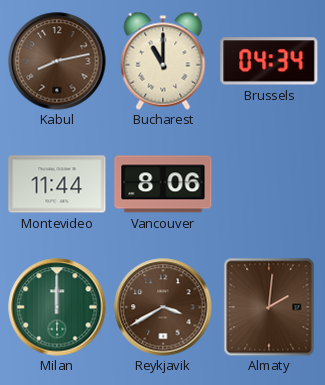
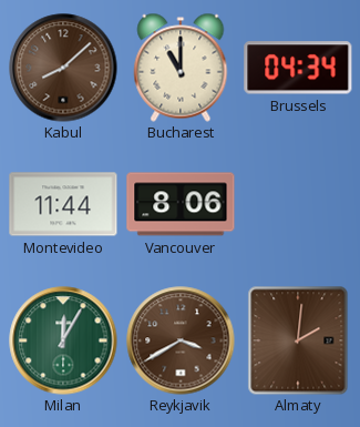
Kabul: 8:13 -> 8:08 (63, 68)
Milan: 12:00 -> 12:05 (63, 340)
